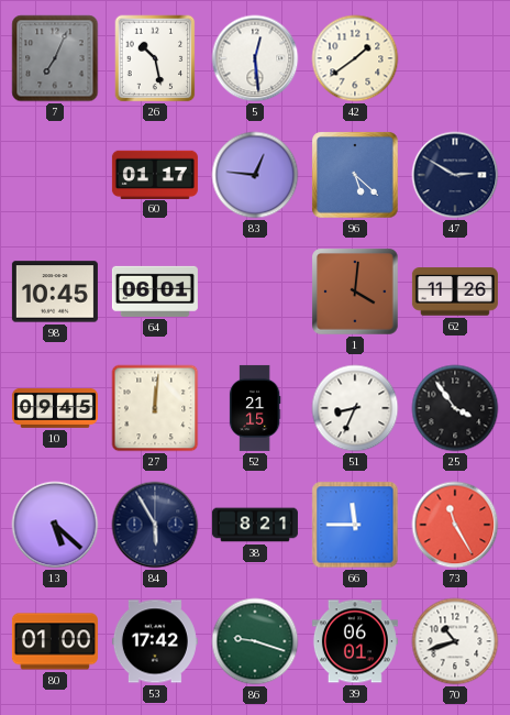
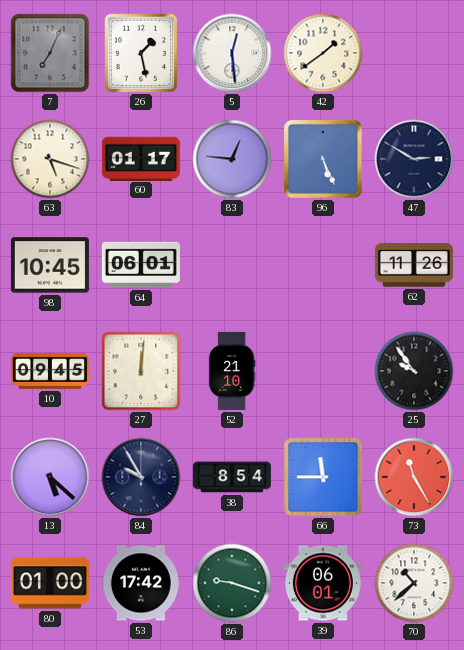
26: 10:28 -> 1:28 (141, 53)
63: none -> 5:18 (50, 159)
96: 5:22 -> 5:26 (323, 159)
1: 4:01 -> none (355, 291)
52: 21:15 -> 21:10 (232, 371)
51: 8:34 -> none (355, 408)
25: 3:54 -> 9:54 (414, 371)
84: 5:55 -> 9:55 (141, 477)
38: 8:21 -> 8:54 (232, 477)
70: 10:42 -> 10:38 (414, 583)
